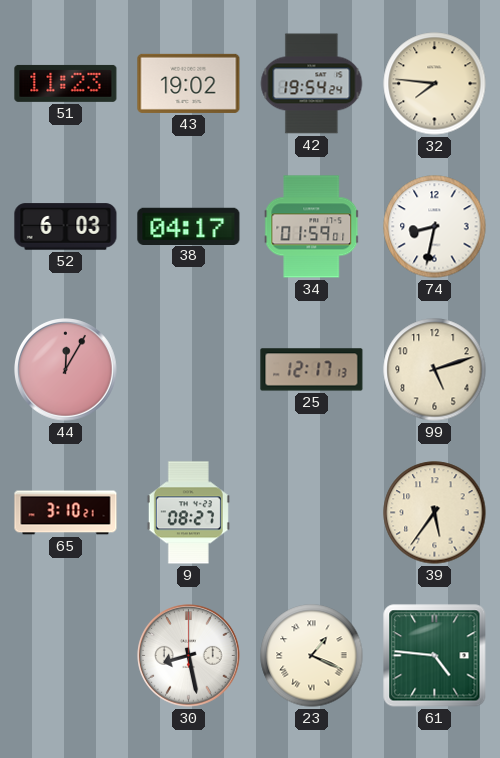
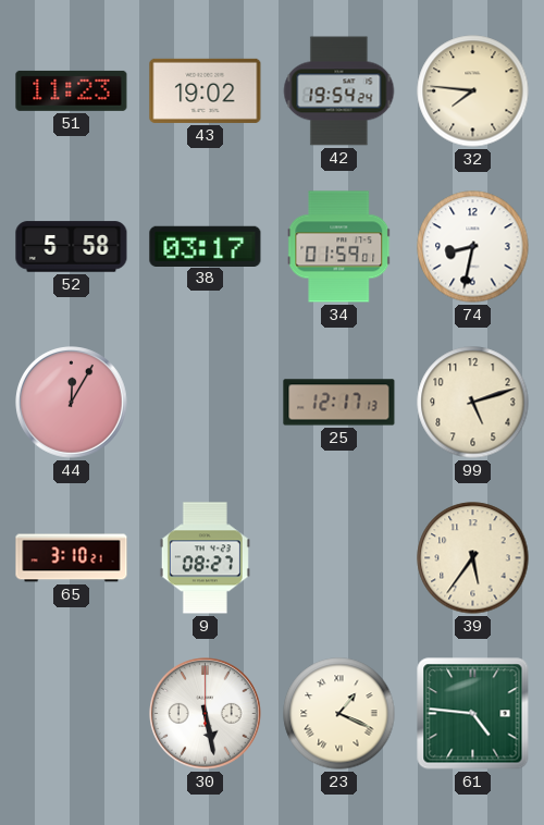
52: 6:03 -> 5:58 (72, 247)
38: 04:17 -> 03:17 (206, 246)
30: 8:28 -> 5:28 (206, 714)
